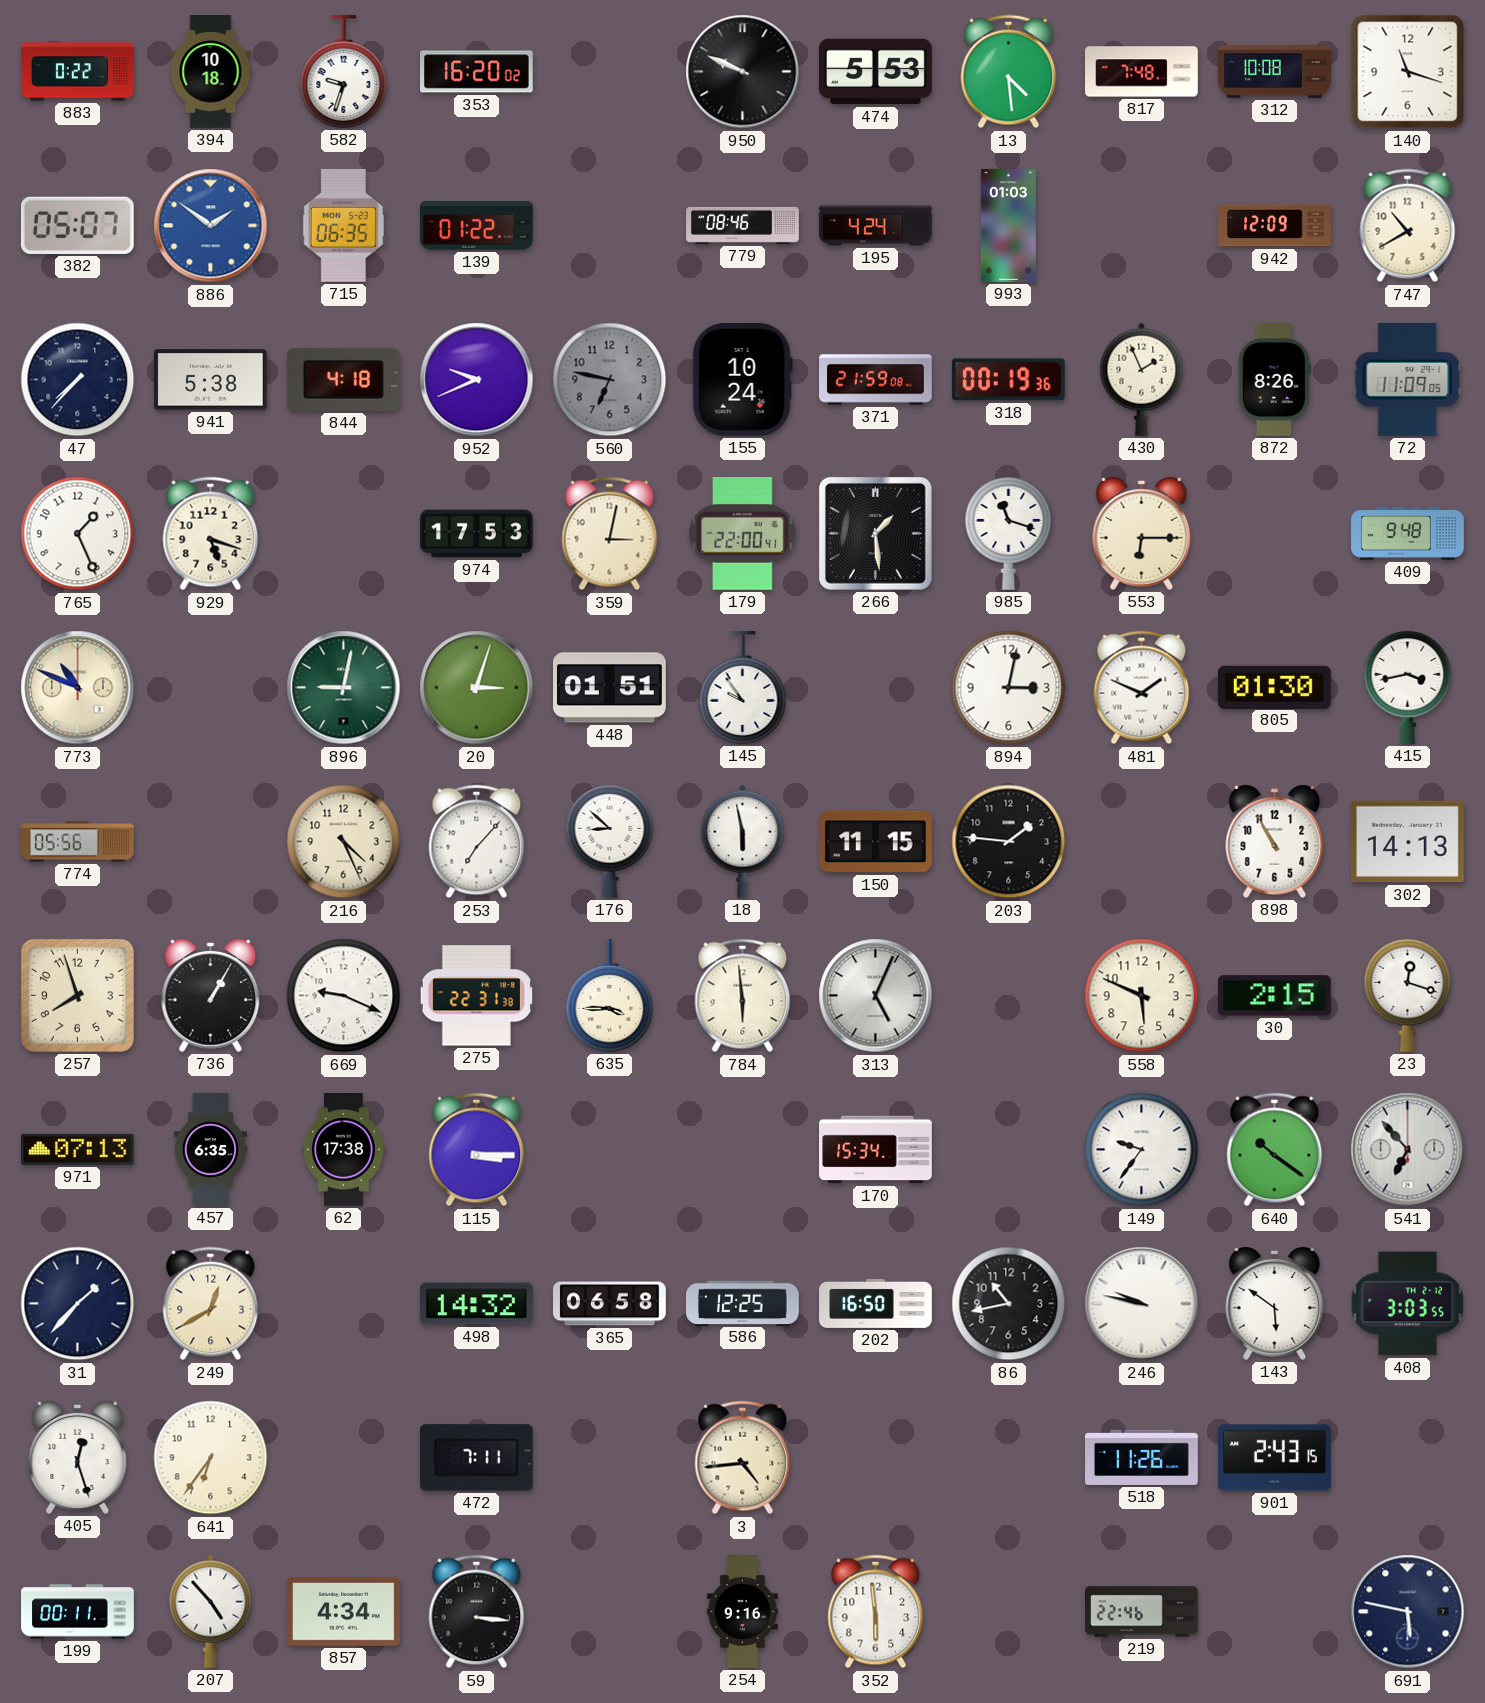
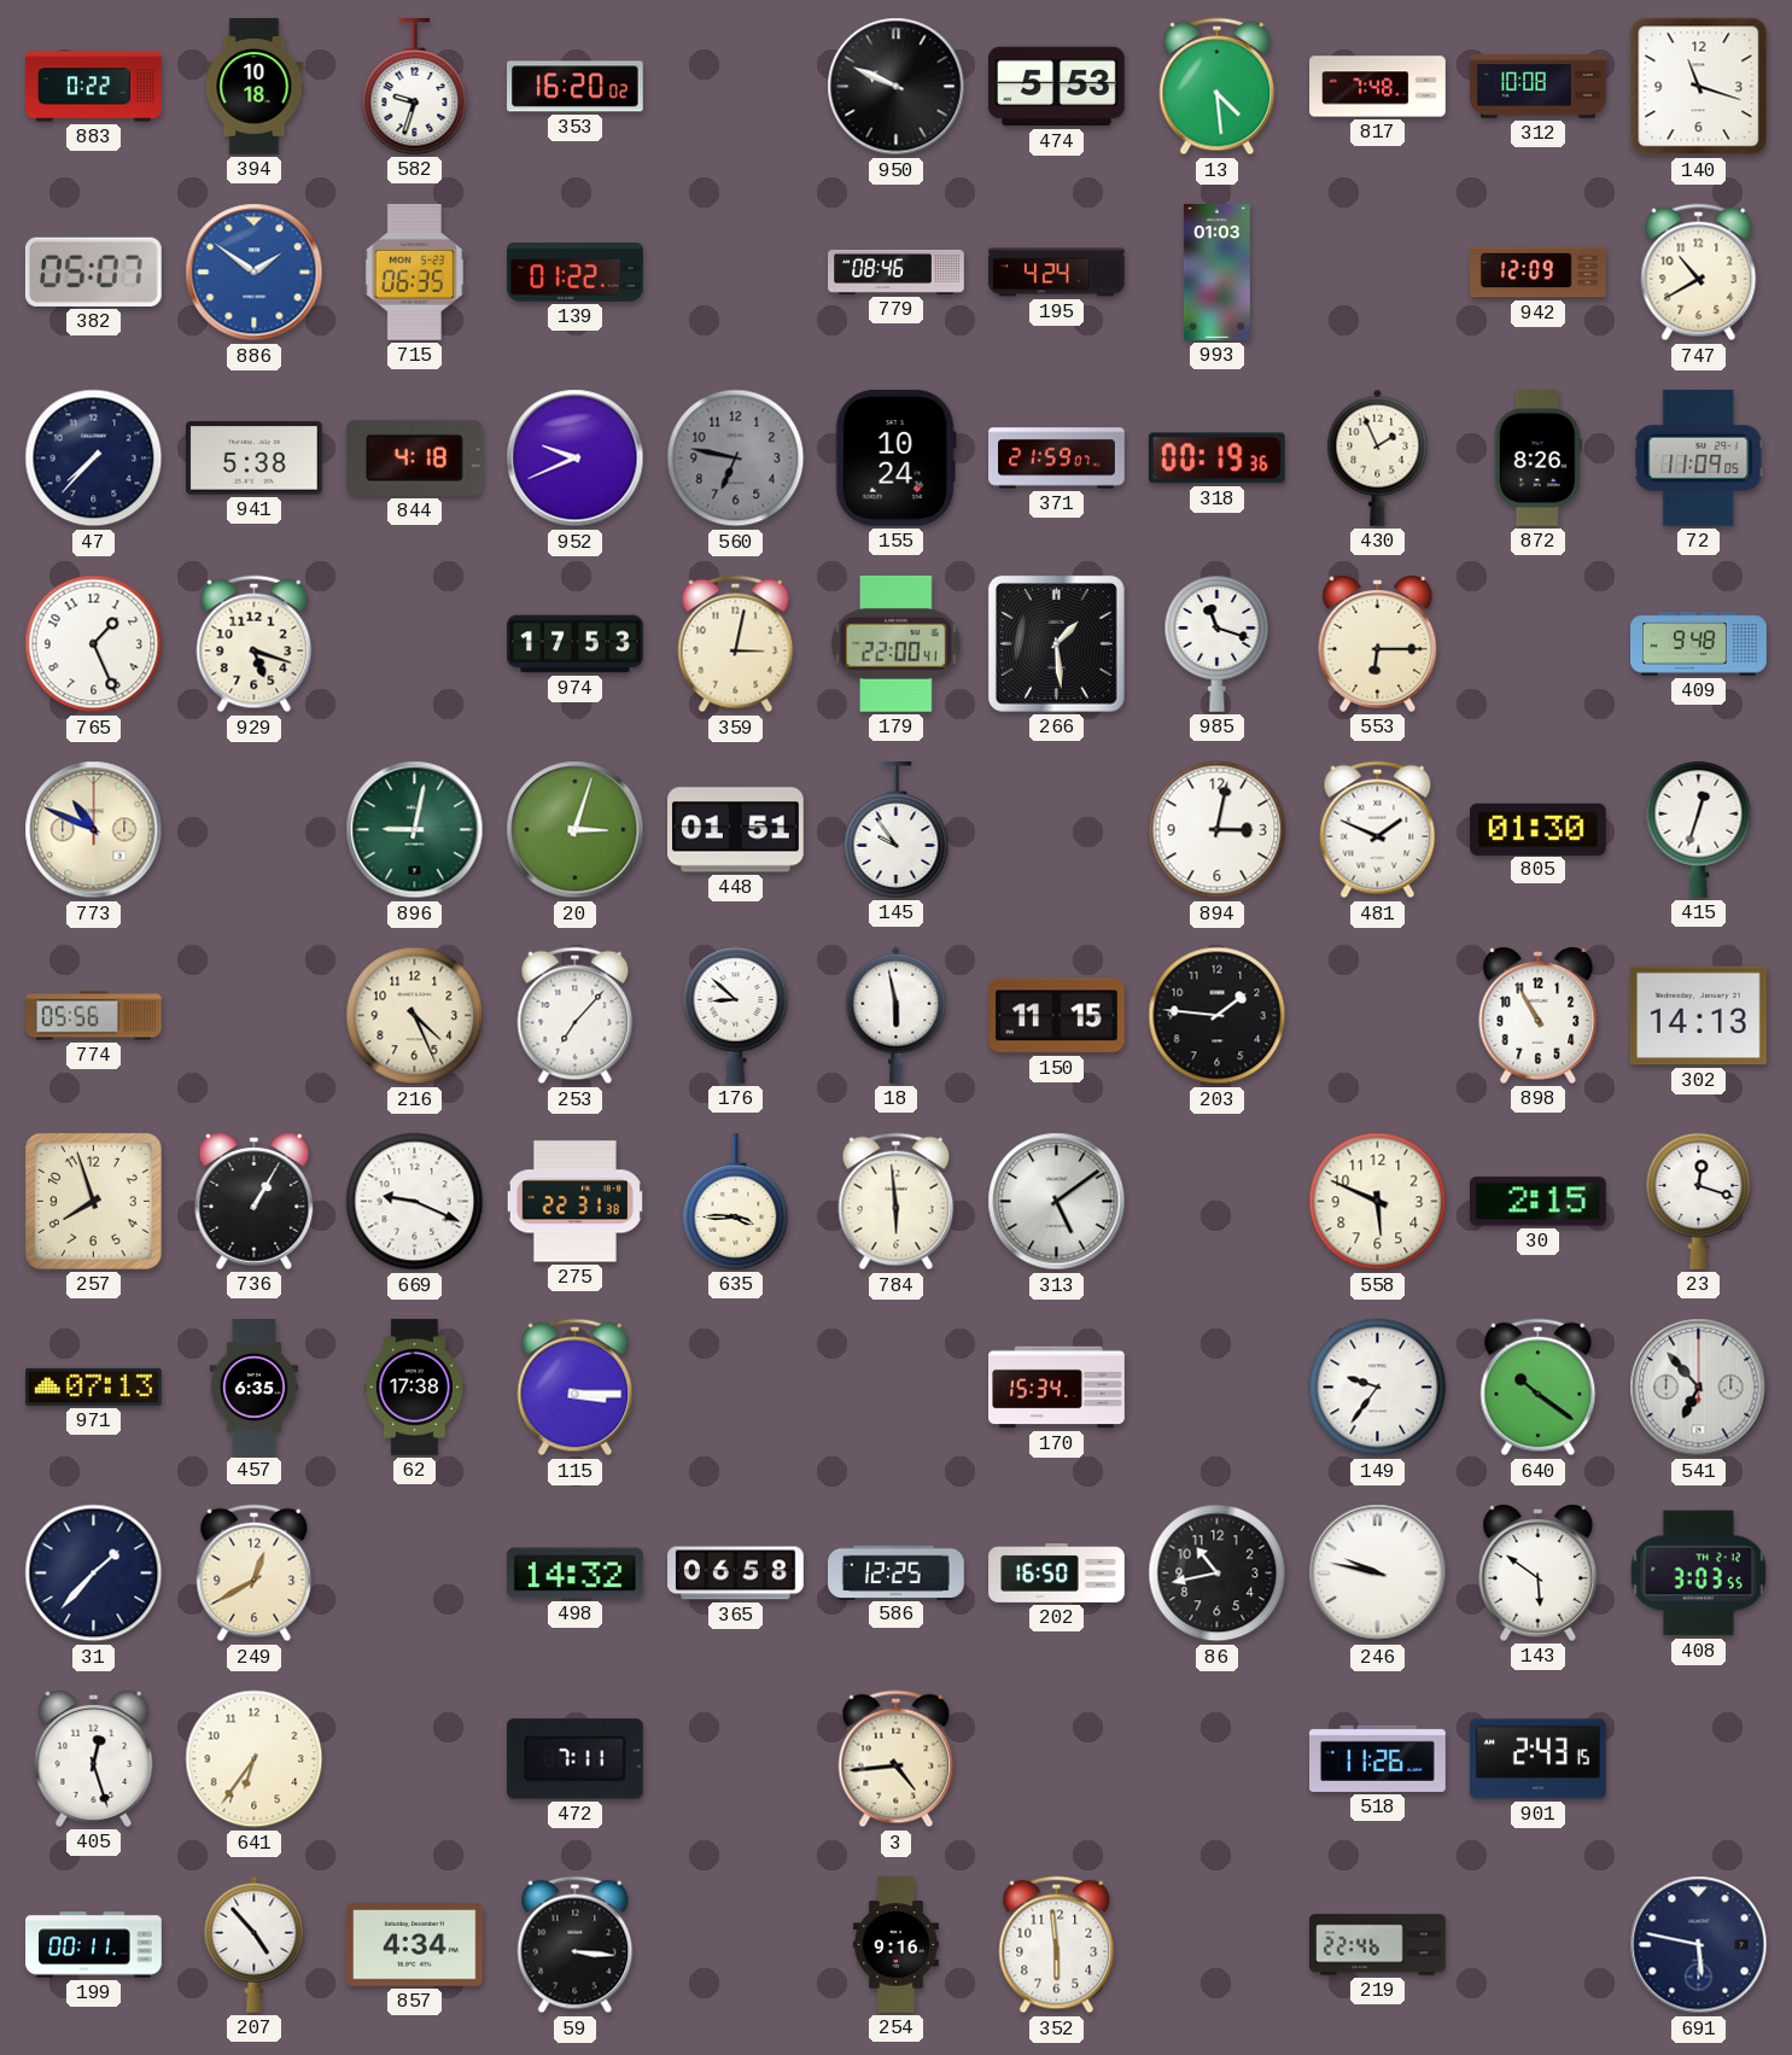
371: 21:59:08 -> 21:59:07 (1057, 459)
415: 3:43 -> 12:33 (1699, 829)
313: 5:04 -> 5:09 (1057, 1202)
